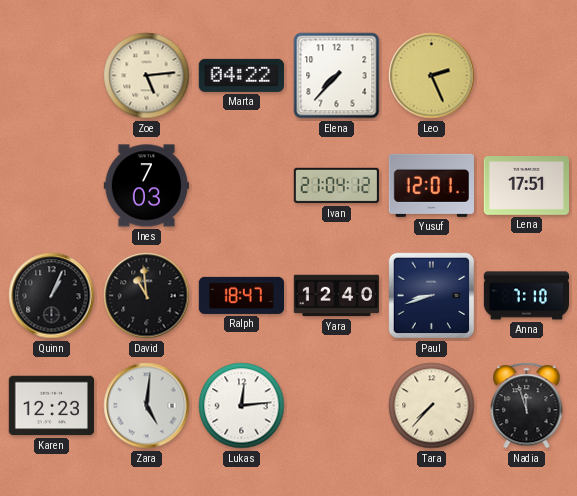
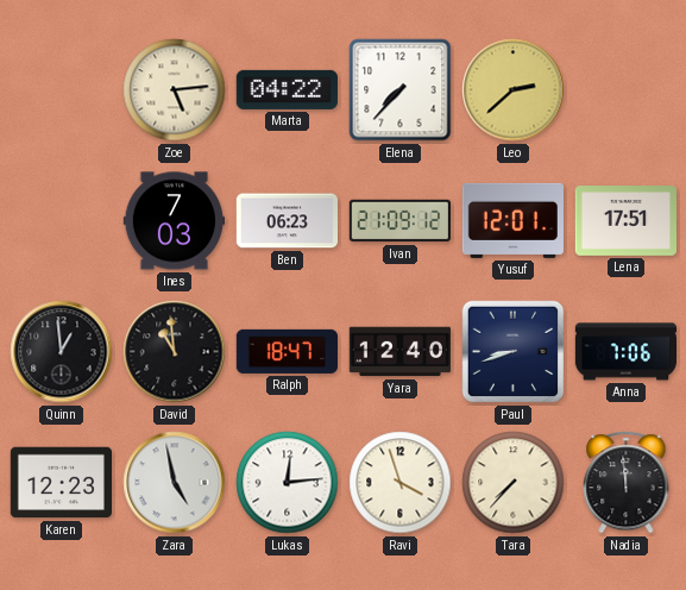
Leo: 2:26 -> 2:38 (514, 90)
Ben: none -> 06:23 (287, 221)
Ivan: 21:04 -> 21:09 (399, 221)
Quinn: 1:04 -> 12:59 (62, 352)
Anna: 7:10 -> 7:06 (627, 352)
Zara: 5:01 -> 4:58 (175, 483)
Ravi: none -> 3:57 (401, 483)
Nadia: 11:57 -> 11:59 (627, 483)
